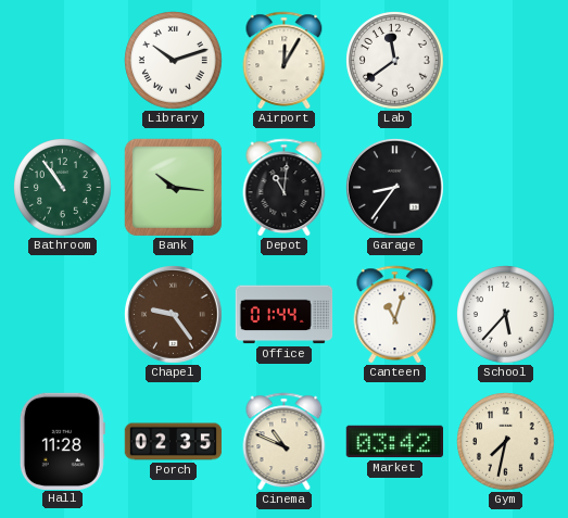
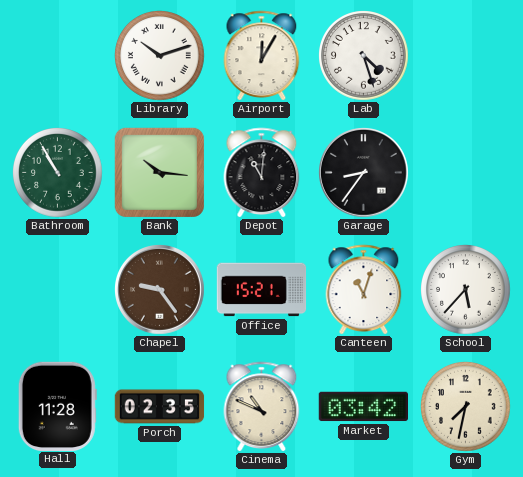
Lab: 11:39 -> 4:27 (364, 56)
Bathroom: 10:54 -> 10:55 (58, 173)
Office: 01:44 -> 15:21 (262, 290)
